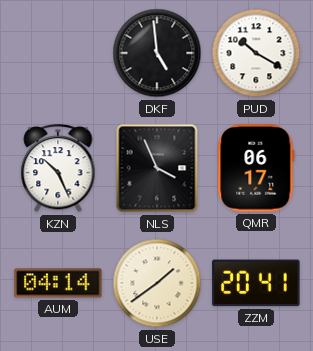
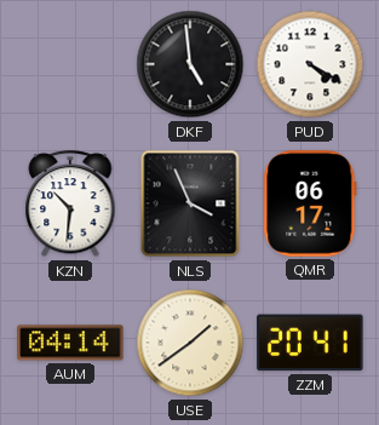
PUD: 10:20 -> 4:20 (310, 64)
KZN: 10:26 -> 10:31 (70, 205)
